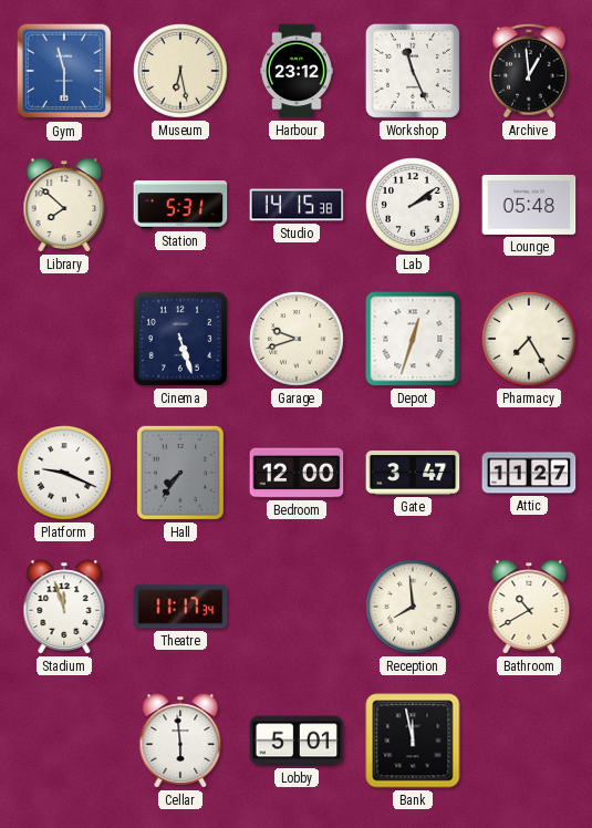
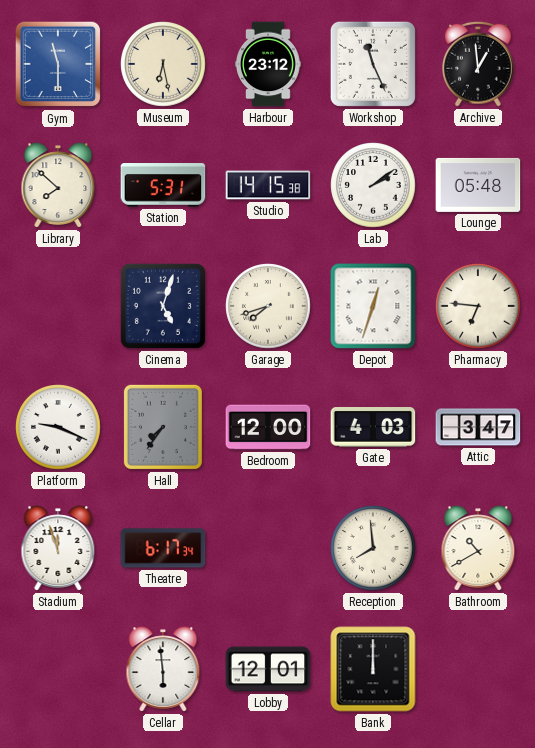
Cinema: 5:27 -> 5:03 (163, 306)
Garage: 9:42 -> 7:42 (268, 306)
Pharmacy: 7:25 -> 6:46 (478, 306)
Gate: 3:47 -> 4:03 (373, 428)
Attic: 11:27 -> 3:47 (478, 427)
Theatre: 11:17 -> 6:17 (163, 548)
Lobby: 5:01 -> 12:01 (268, 669)
Bank: 11:58 -> 12:00 (373, 669)
